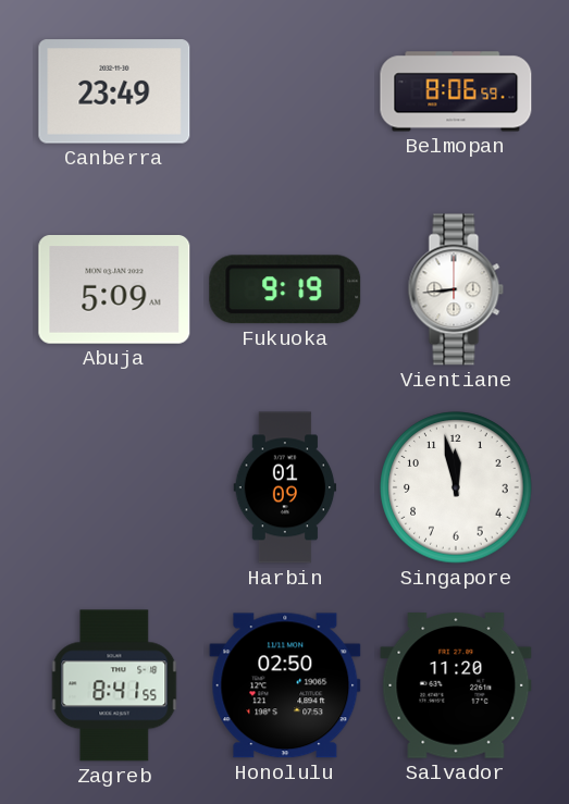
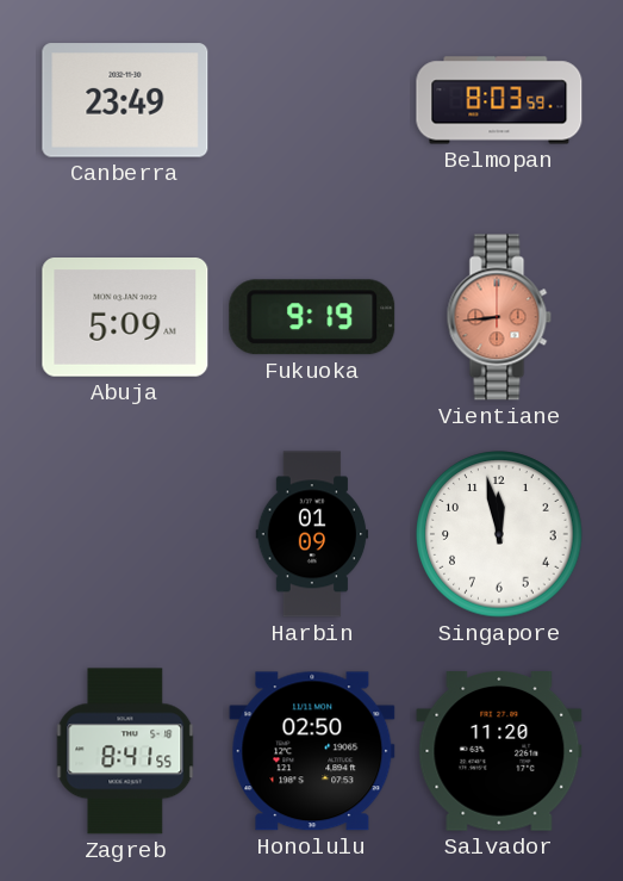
Belmopan: 8:06 -> 8:03 (499, 100)
Vientiane dial: white -> salmon (499, 317)
